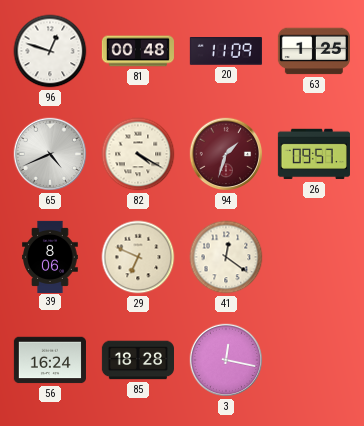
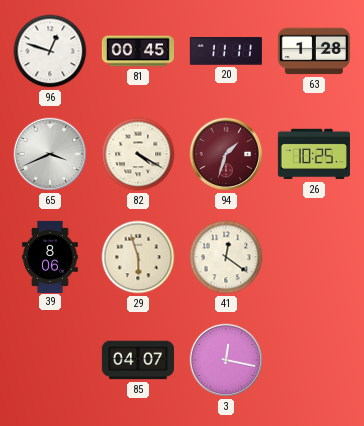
81: 00:48 -> 00:45 (138, 51)
20: 11:09 -> 11:11 (226, 52)
63: 1:25 -> 1:28 (314, 51)
65: 4:41 -> 3:41 (50, 154)
26: 09:57 -> 10:25 (314, 154)
29: 6:49 -> 5:57 (138, 257)
56: 16:24 -> none (50, 360)
85: 18:28 -> 04:07 (137, 360)
